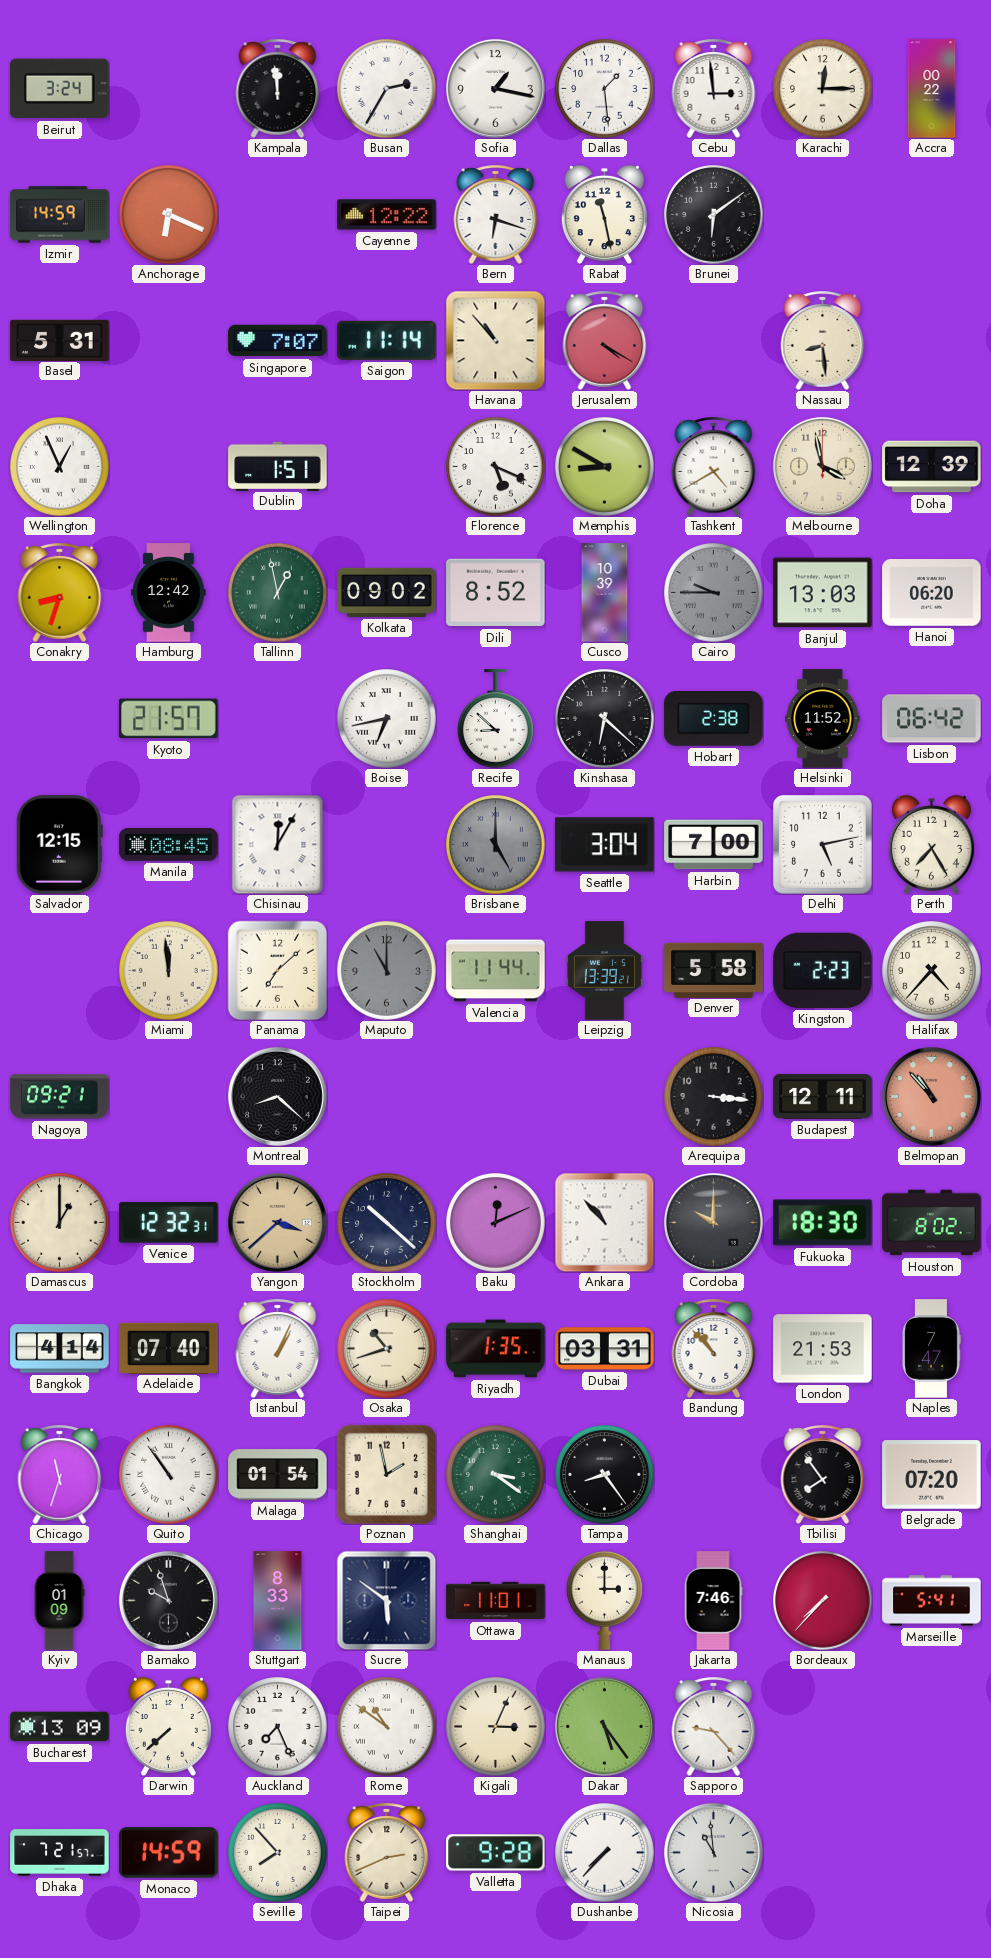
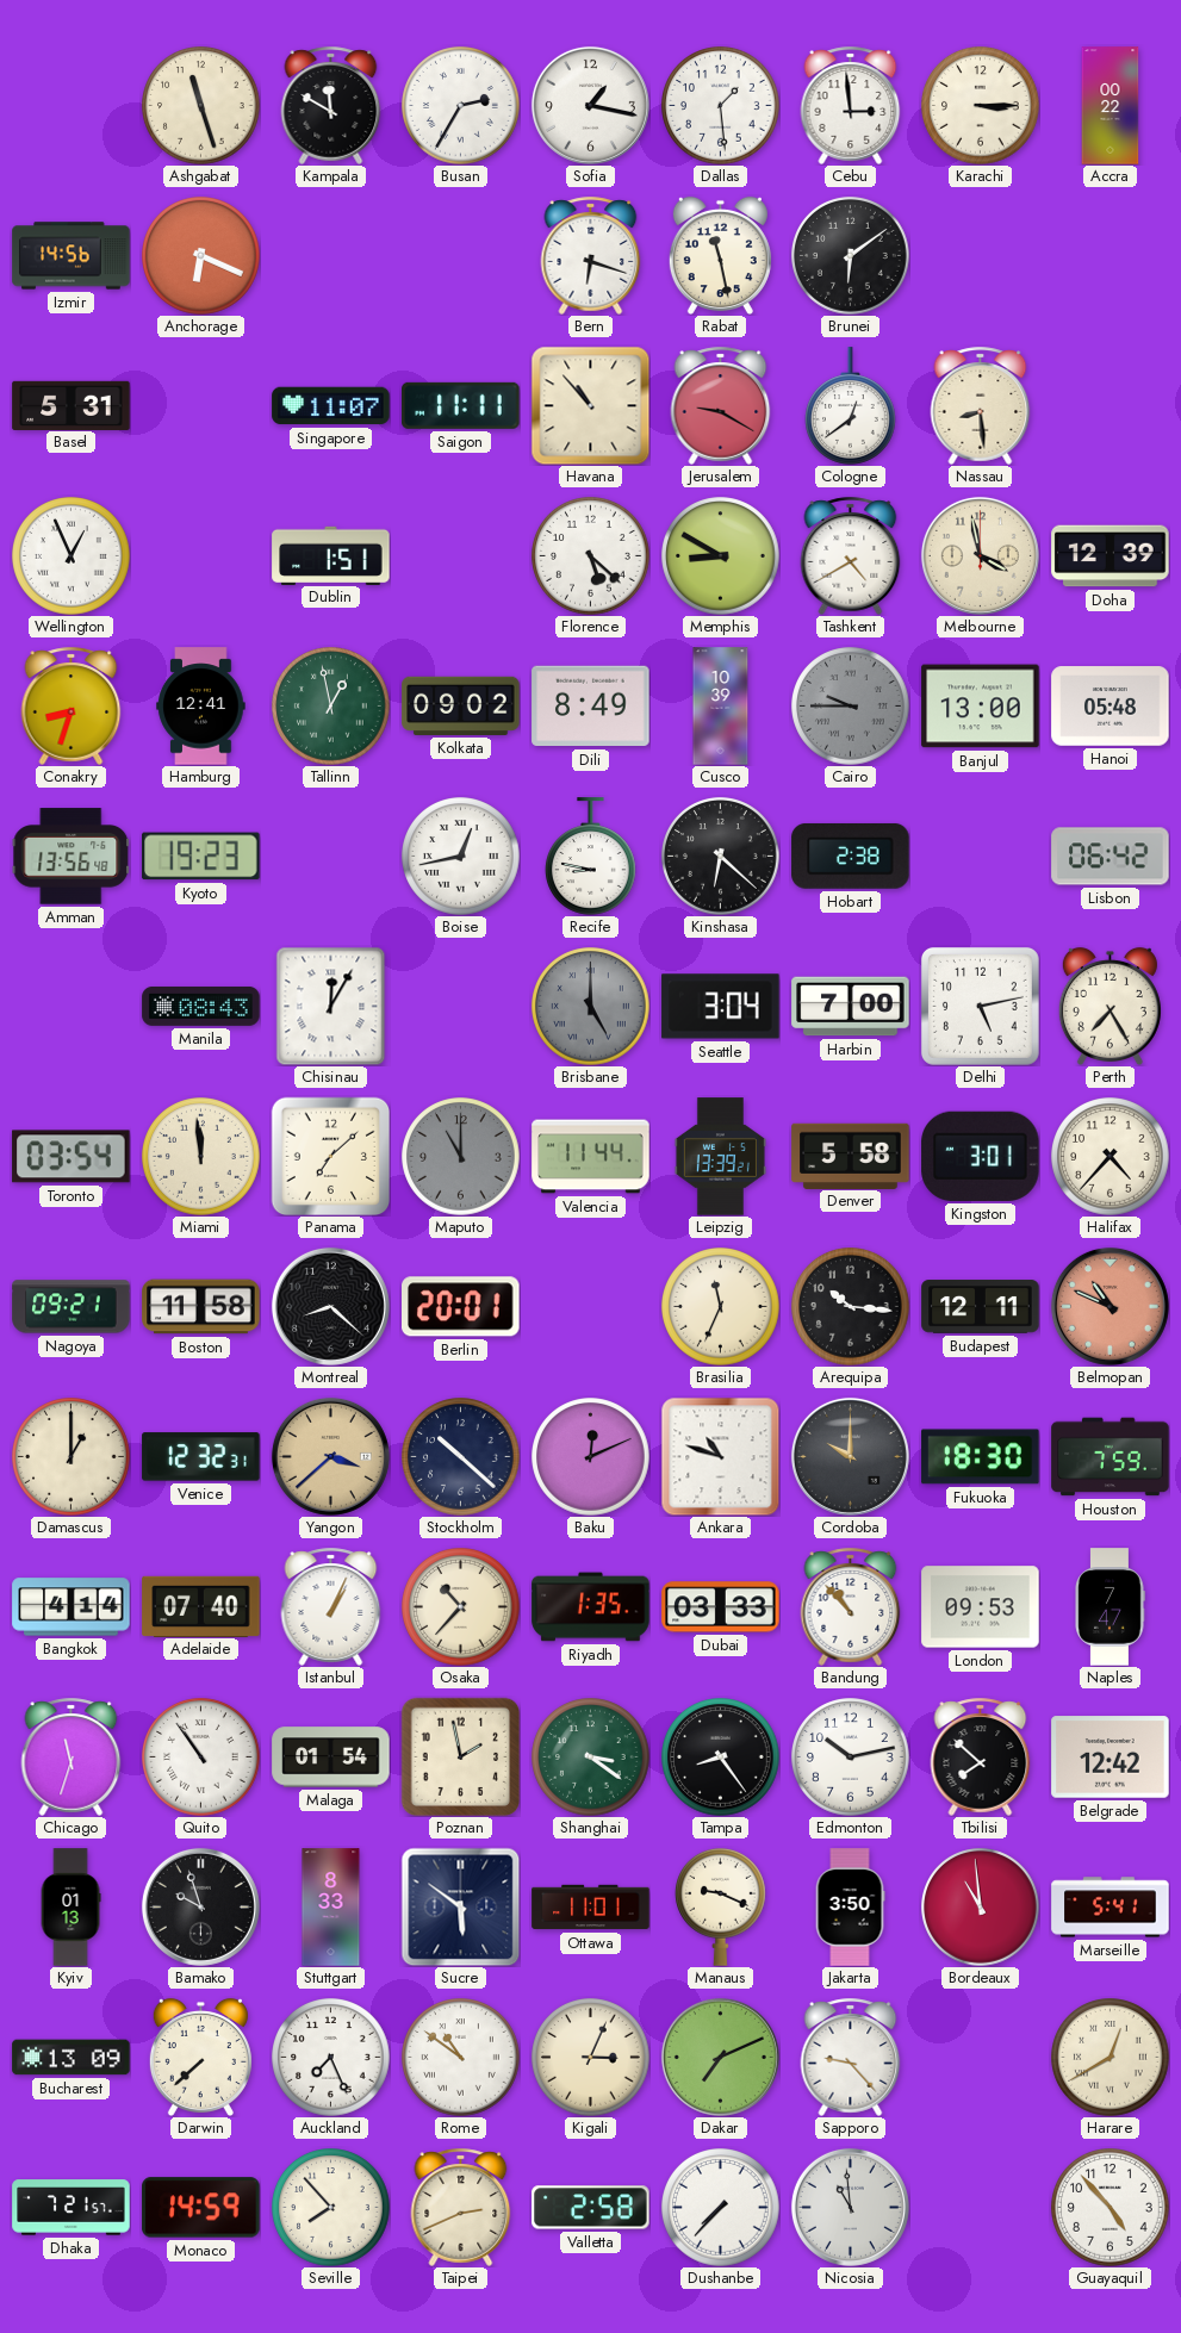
Beirut: 3:24 -> none (60, 89)
Ashgabat: none -> 11:27 (201, 106)
Kampala: 11:59 -> 11:50 (331, 105)
Karachi: 12:15 -> 3:15 (981, 106)
Izmir: 14:59 -> 14:56 (72, 256)
Cayenne: 12:22 -> none (387, 215)
Singapore: 7:07 -> 11:07 (331, 406)
Saigon: 11:14 -> 11:11 (461, 405)
Jerusalem: 4:20 -> 9:20 (721, 405)
Cologne: none -> 12:39 (851, 406)
Florence: 5:19 -> 5:22 (591, 556)
Hamburg: 12:42 -> 12:41 (201, 707)
Dili: 8:52 -> 8:49 (591, 707)
Banjul: 13:03 -> 13:00 (981, 707)
Hanoi: 06:20 -> 05:48 (1111, 707)
Amman: none -> 13:56 (70, 857)
Kyoto: 21:57 -> 19:23 (201, 857)
Boise: 6:43 -> 12:43 (461, 857)
Recife: 8:52 -> 8:47 (591, 857)
Helsinki: 11:52 -> none (823, 719)
Salvador: 12:15 -> none (59, 845)
Manila: 08:45 -> 08:43 (201, 1006)
Toronto: none -> 03:54 (72, 1157)
Kingston: 2:23 -> 3:01 (981, 1156)
Boston: none -> 11:58 (201, 1307)
Berlin: none -> 20:01 (461, 1307)
Brasilia: none -> 11:34 (721, 1307)
Arequipa: 3:16 -> 10:16 (851, 1307)
Belmopan: 10:53 -> 10:49 (1109, 1306)
Ankara: 10:53 -> 10:48 (720, 1456)
Houston: 8:02 -> 7:59 (1111, 1457)
Osaka: 10:42 -> 10:37 (461, 1607)
Dubai: 03:31 -> 03:33 (721, 1607)
London: 21:53 -> 09:53 (981, 1607)
Edmonton: none -> 10:13 (851, 1757)
Tbilisi: 7:54 -> 7:52 (981, 1756)
Belgrade: 07:20 -> 12:42 (1111, 1757)
Kyiv: 01:09 -> 01:13 (70, 1908)
Manaus: 3:00 -> 9:19 (721, 1906)
Jakarta: 7:46 -> 3:50 (850, 1908)
Bordeaux: 7:37 -> 10:59 (981, 1908)
Dakar: 5:24 -> 7:11 (720, 2057)
Harare: none -> 12:40 (1111, 2058)
Valletta: 9:28 -> 2:58 (591, 2208)
Guayaquil: none -> 4:53 (1111, 2208)
